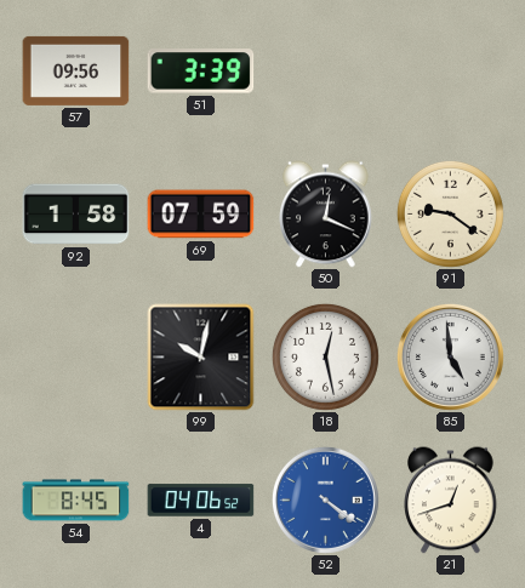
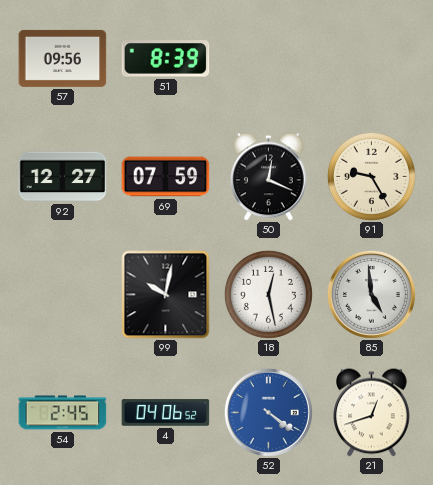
51: 3:39 -> 8:39 (166, 59)
92: 1:58 -> 12:27 (63, 177)
91: 9:21 -> 9:25 (371, 176)
54: 8:45 -> 2:45 (63, 413)
